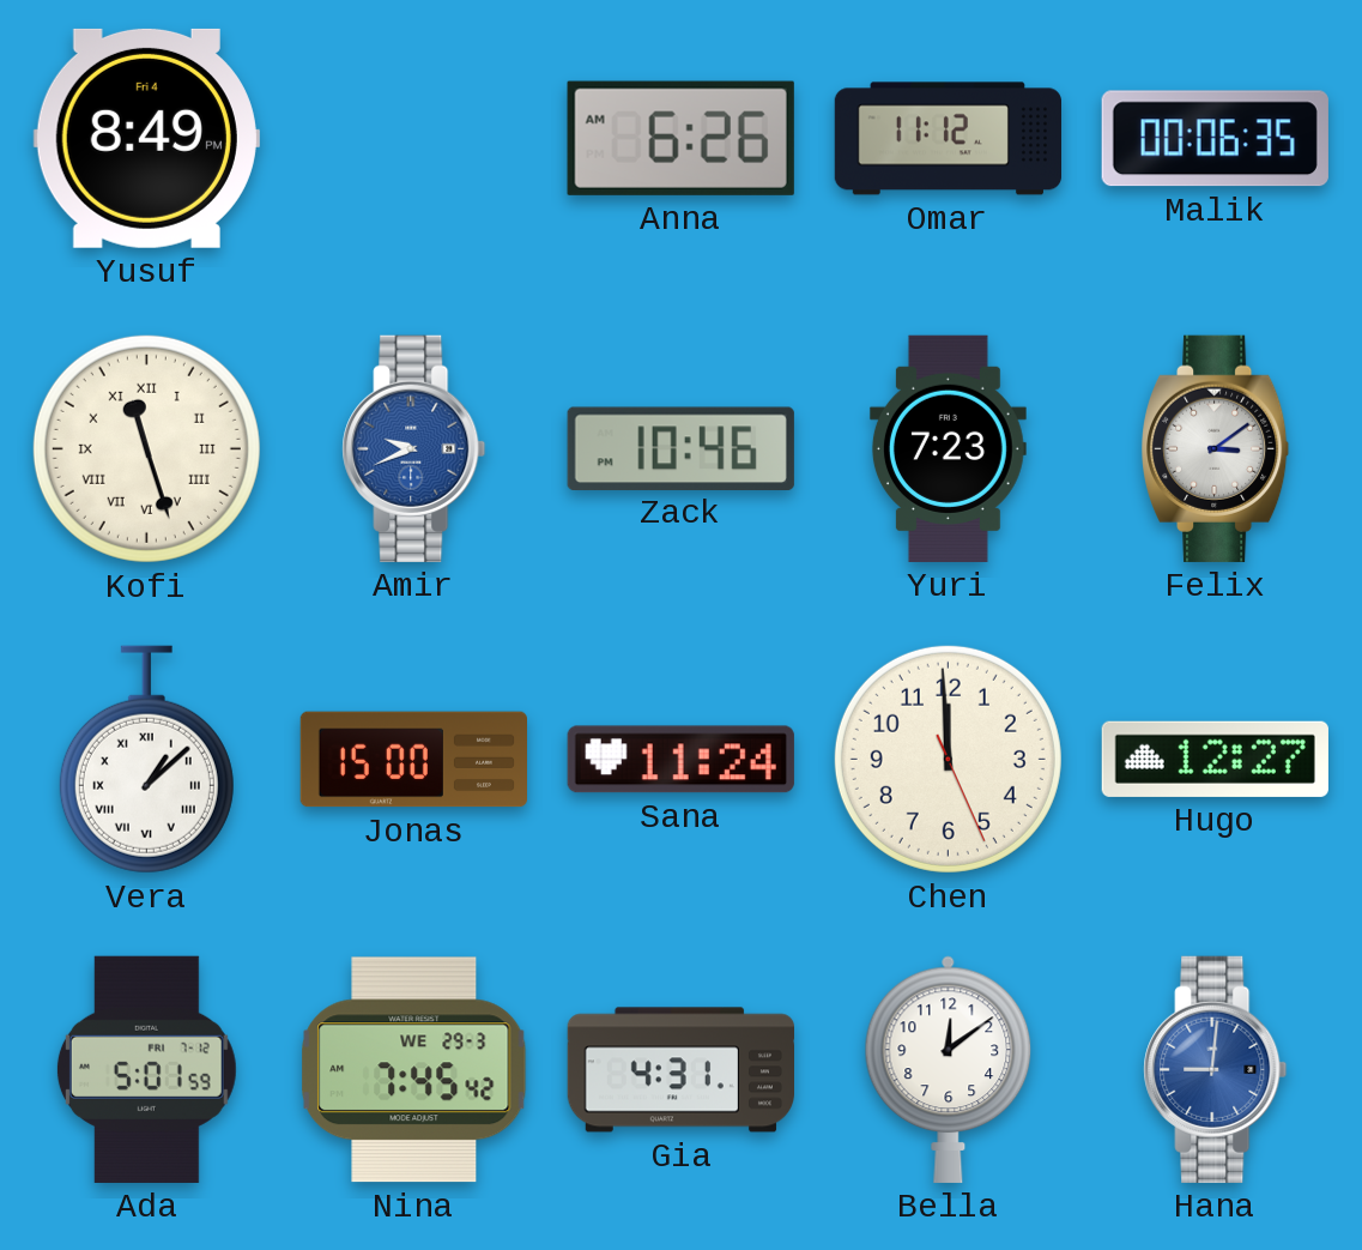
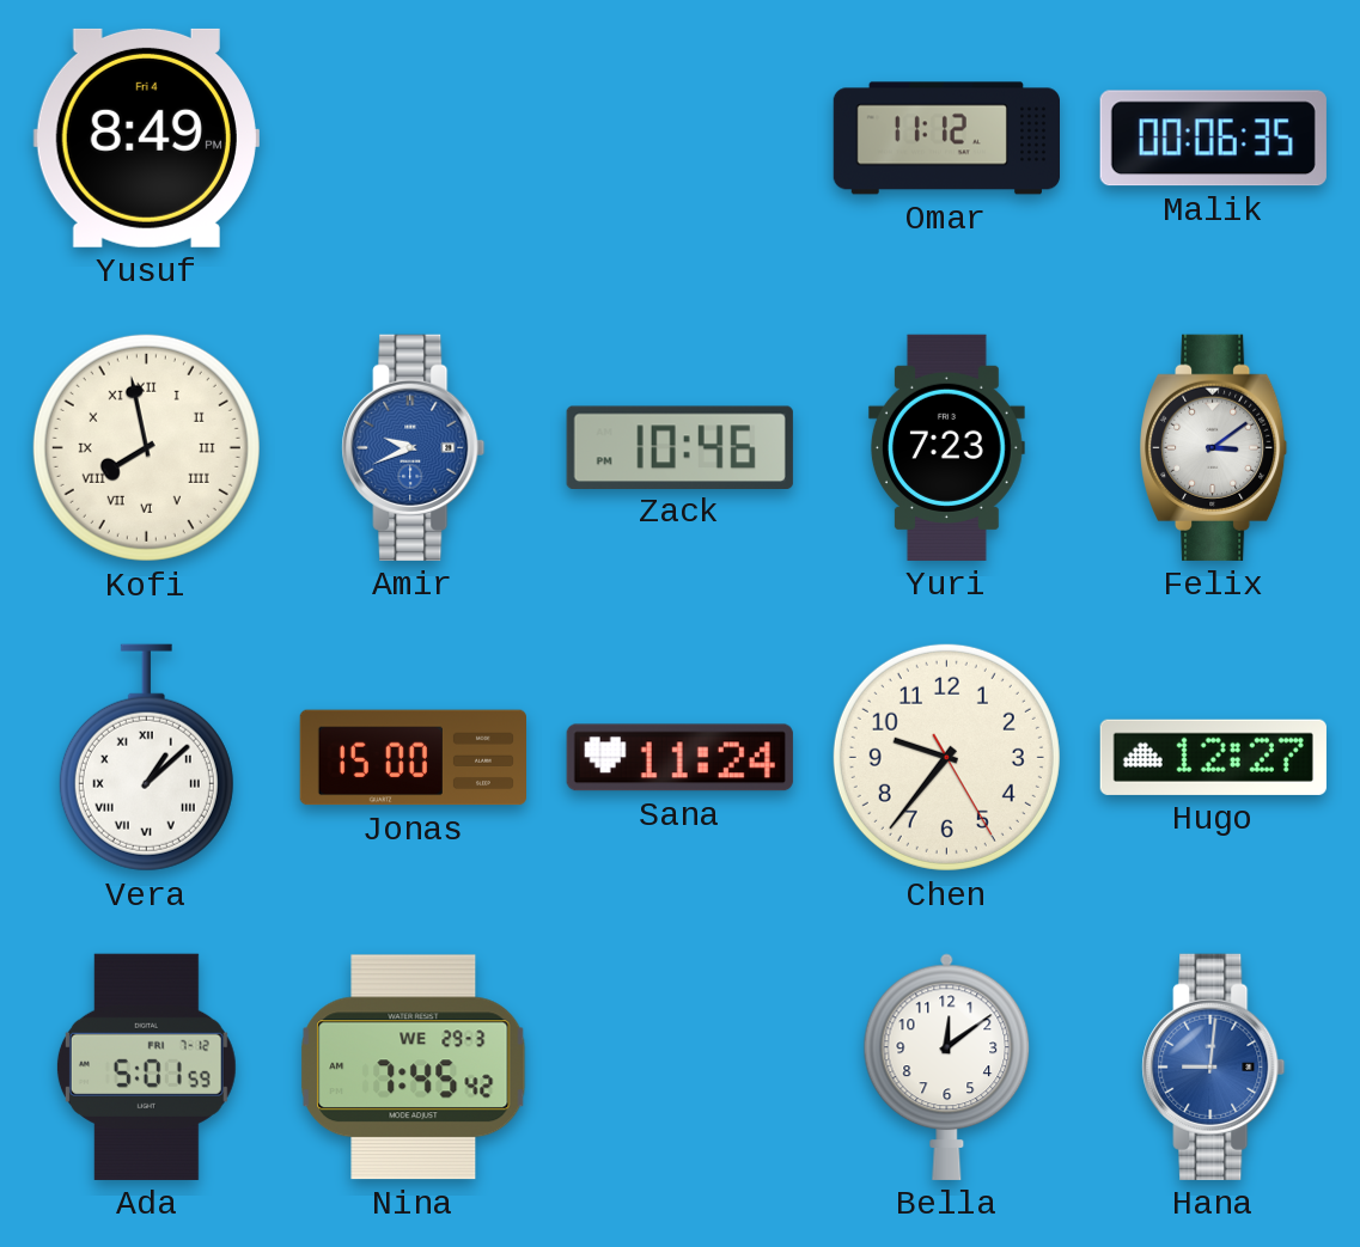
Anna: 6:26 -> none (680, 138)
Kofi: 11:27 -> 7:58 (146, 447)
Chen: 11:59 -> 9:36 (946, 757)
Gia: 4:31 -> none (680, 1070)
